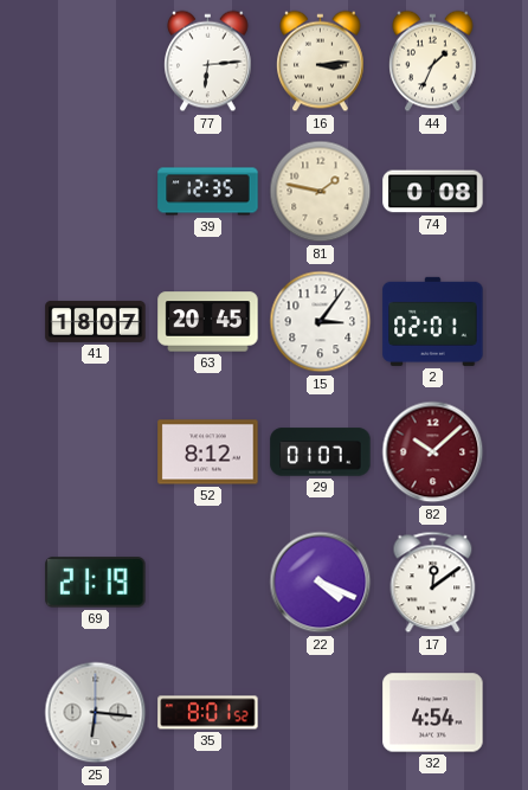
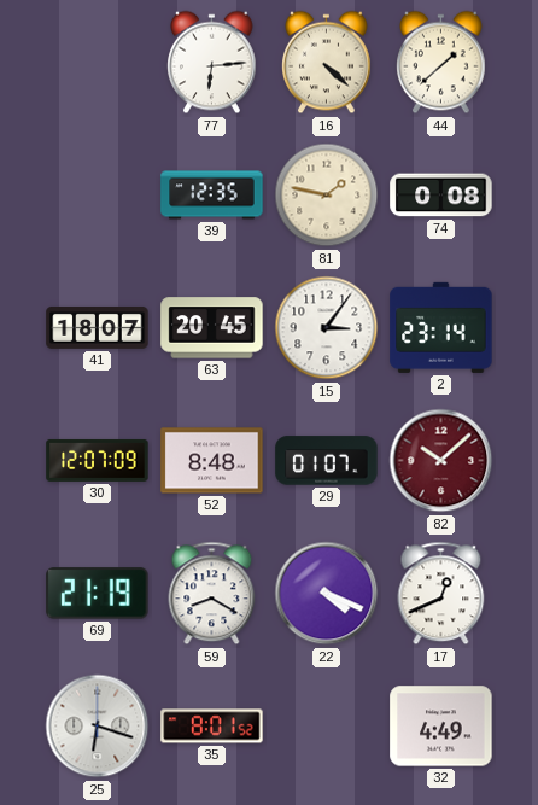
16: 3:14 -> 4:22 (327, 63)
44: 1:34 -> 1:38 (441, 63)
2: 02:01 -> 23:14 (441, 327)
30: none -> 12:07 (98, 460)
52: 8:12 -> 8:48 (212, 461)
59: none -> 8:20 (212, 594)
17: 12:09 -> 12:41 (441, 594)
25: 6:16 -> 6:18 (98, 727)
32: 4:54 -> 4:49 (441, 727)
